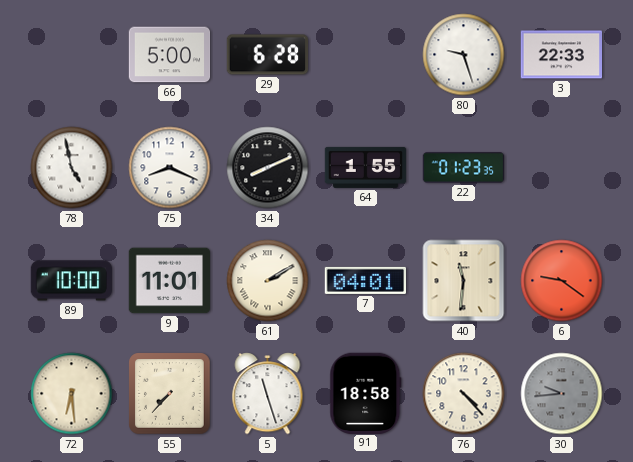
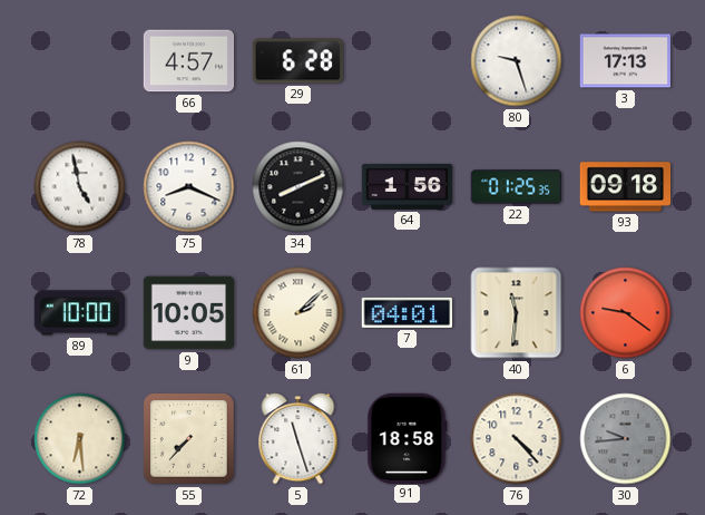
66: 5:00 -> 4:57 (189, 61)
3: 22:33 -> 17:13 (626, 61)
64: 1:55 -> 1:56 (408, 186)
22: 01:23 -> 01:25 (517, 187)
93: none -> 09:18 (626, 187)
9: 11:01 -> 10:05 (189, 313)
61: 2:10 -> 2:08 (298, 313)
